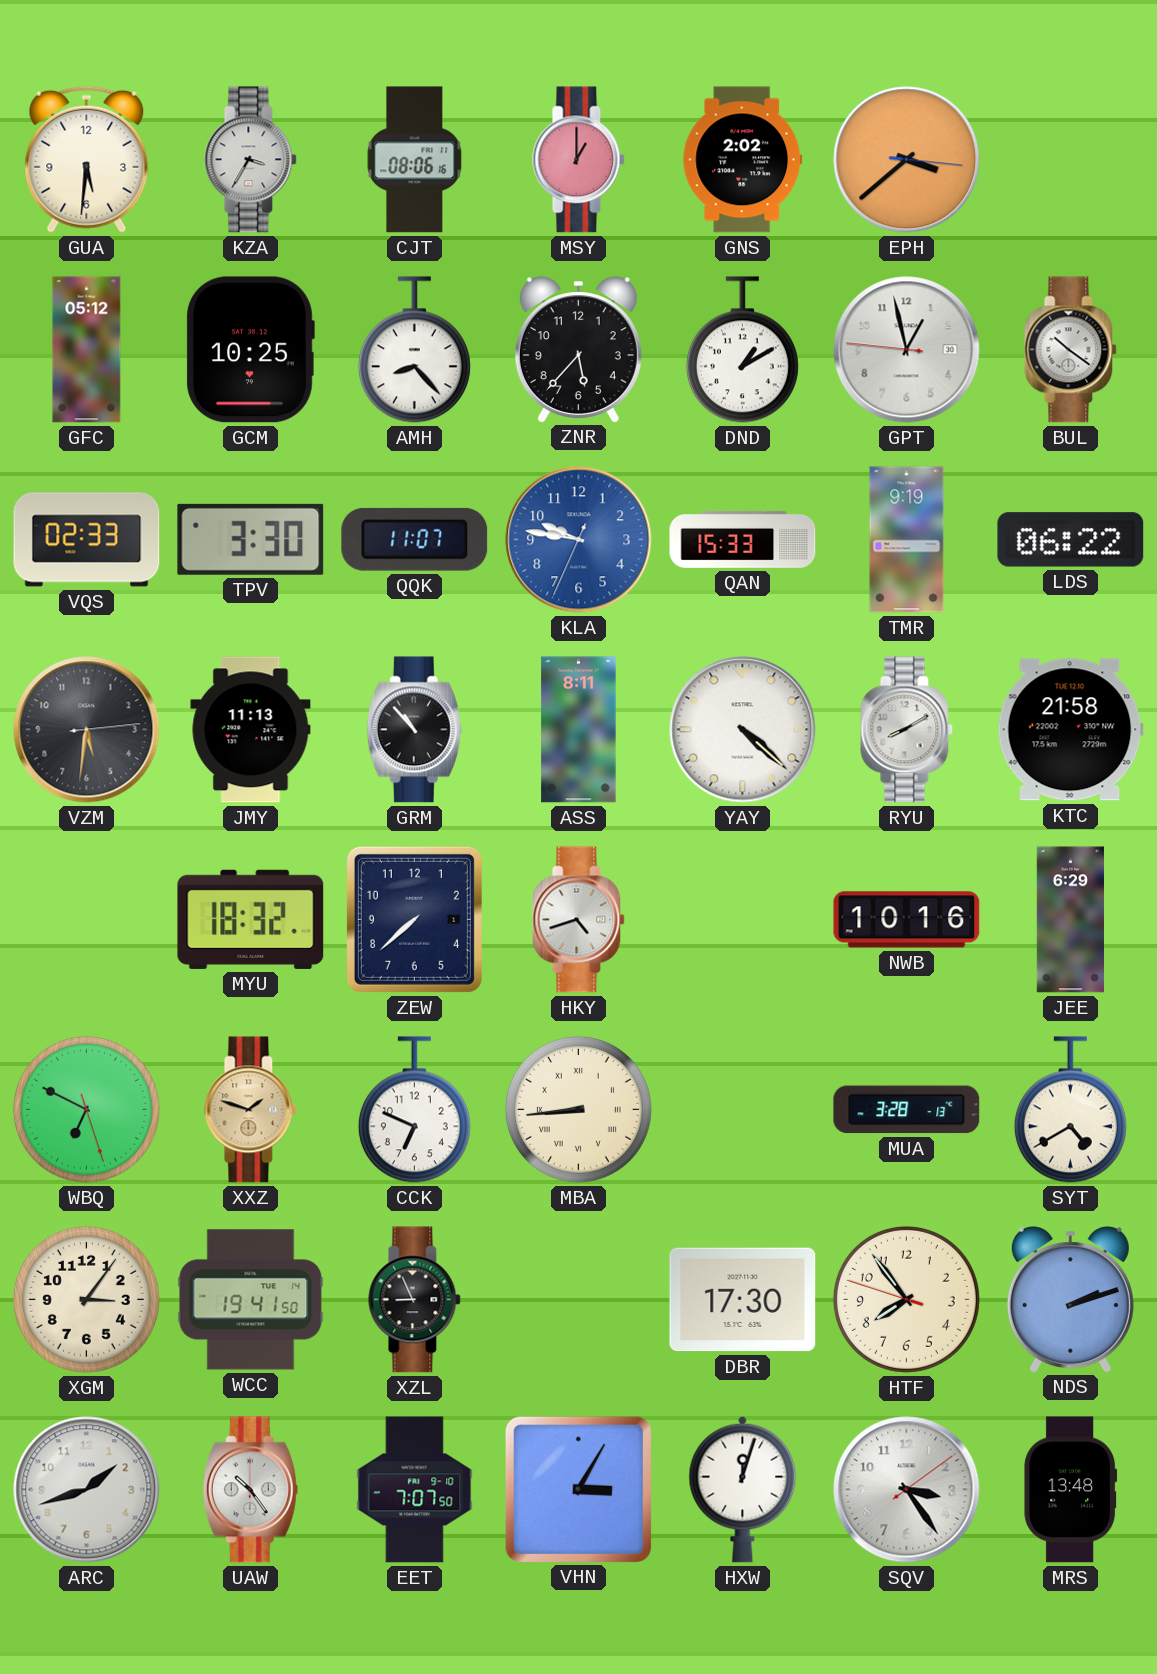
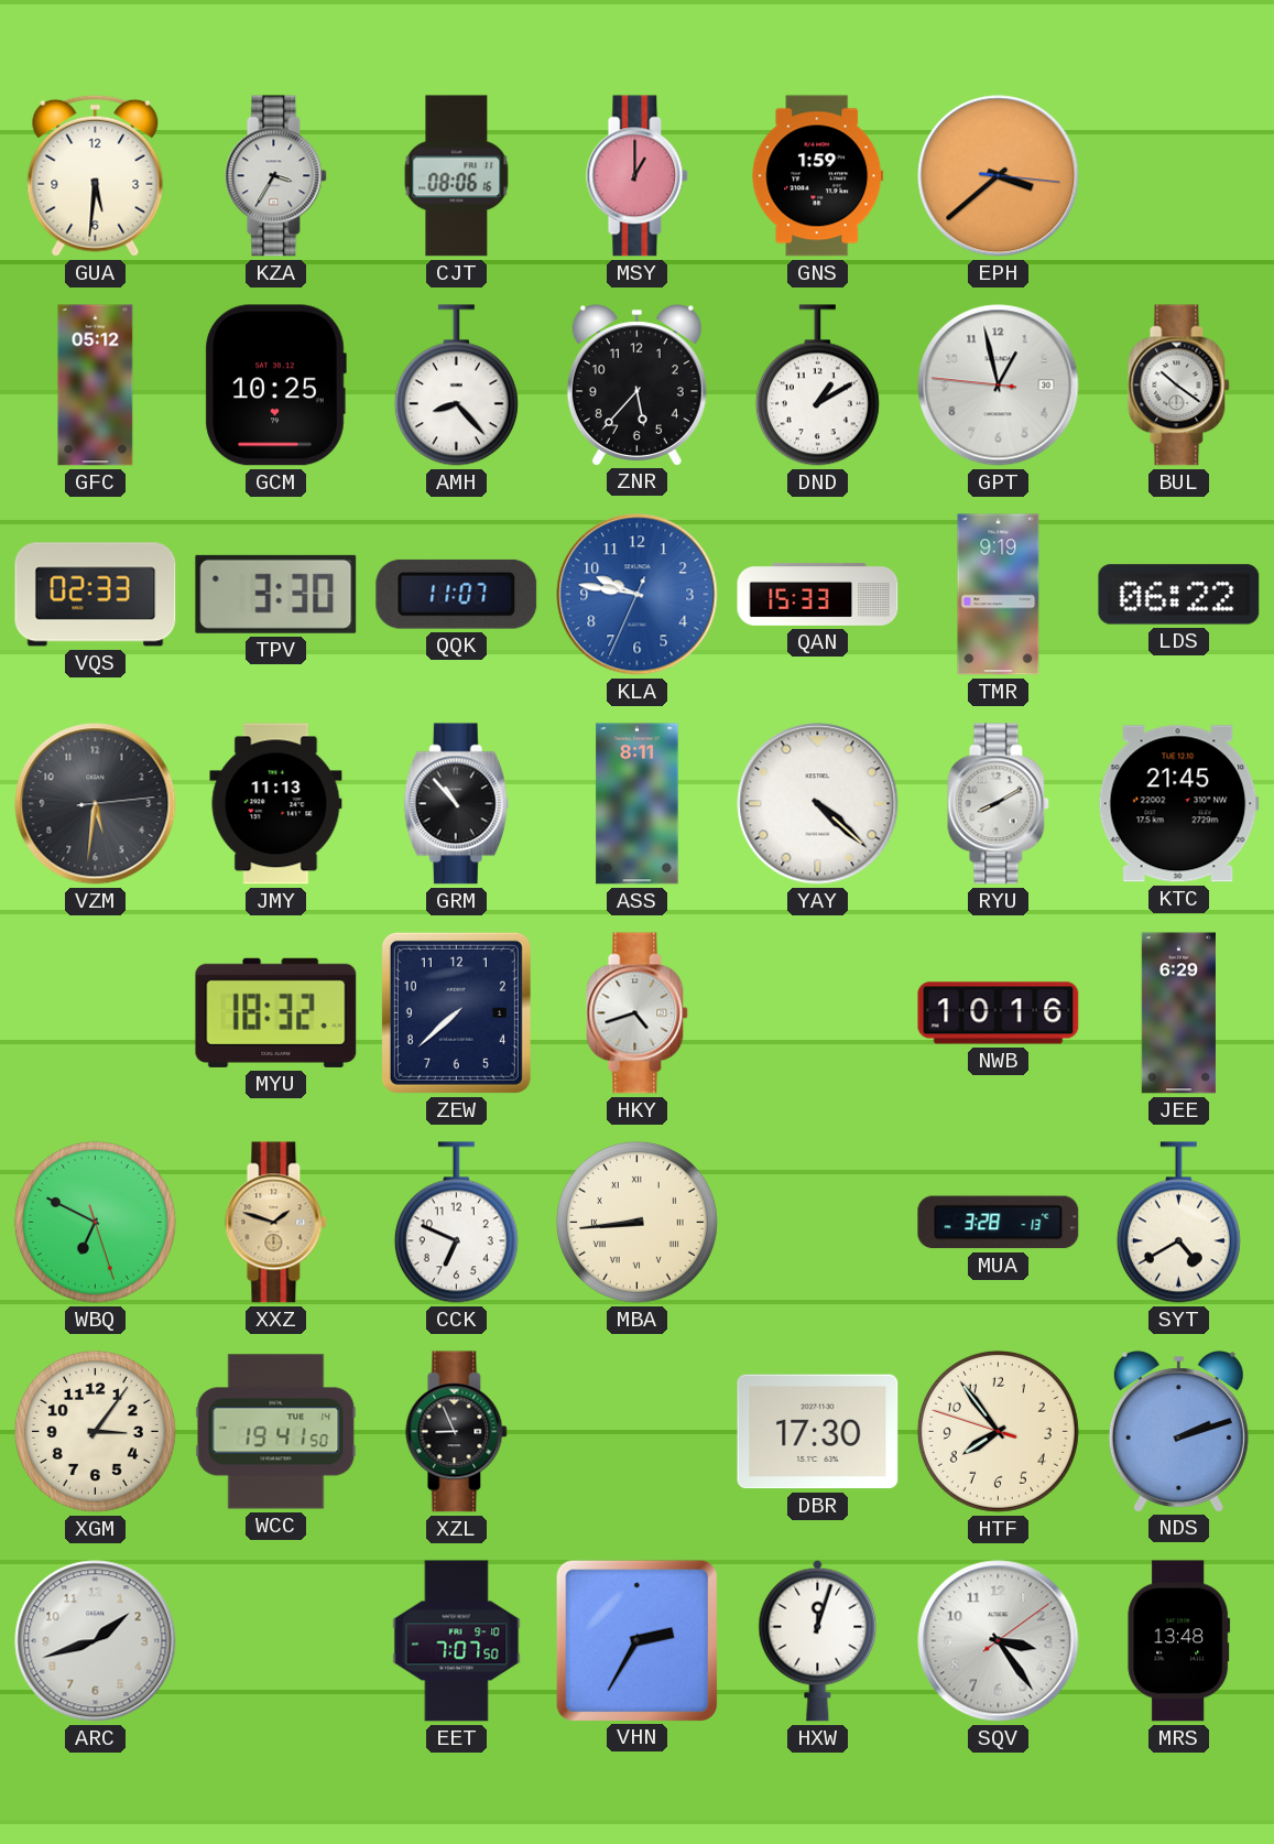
GNS: 2:02 -> 1:59 (818, 176)
KTC: 21:58 -> 21:45 (1178, 804)
UAW: 10:24 -> none (250, 1490)
VHN: 3:05 -> 2:35 (636, 1640)
